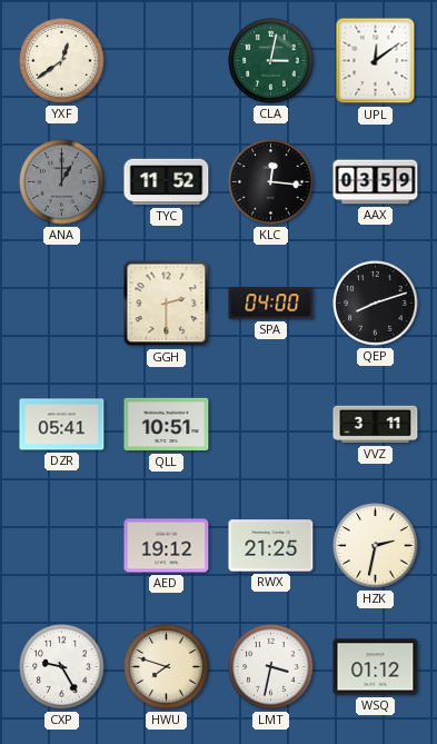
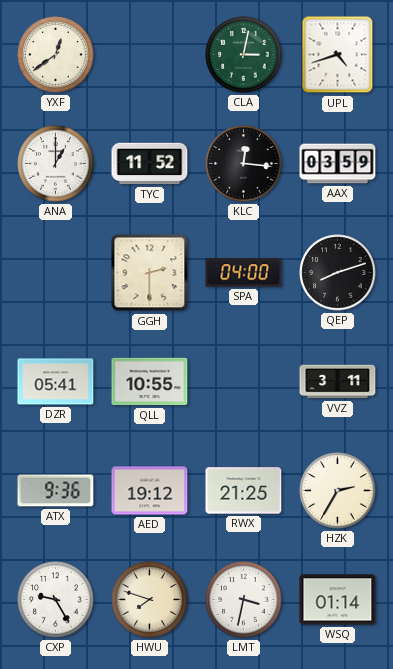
UPL: 12:09 -> 4:42 (338, 55)
ANA dial: grey -> white (56, 164)
QLL: 10:51 -> 10:55 (150, 382)
ATX: none -> 9:36 (56, 491)
HZK: 2:32 -> 2:35 (338, 491)
WSQ: 01:12 -> 01:14 (338, 600)
